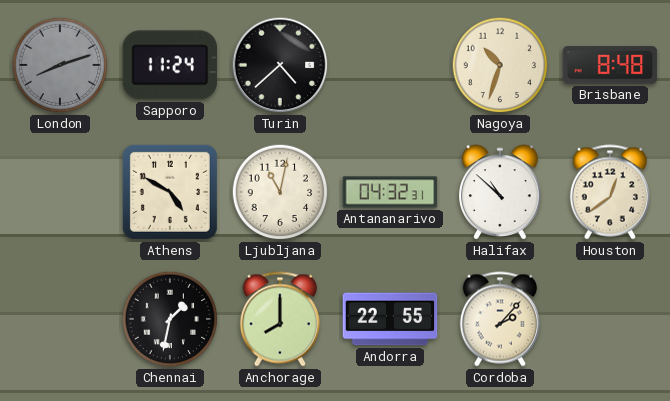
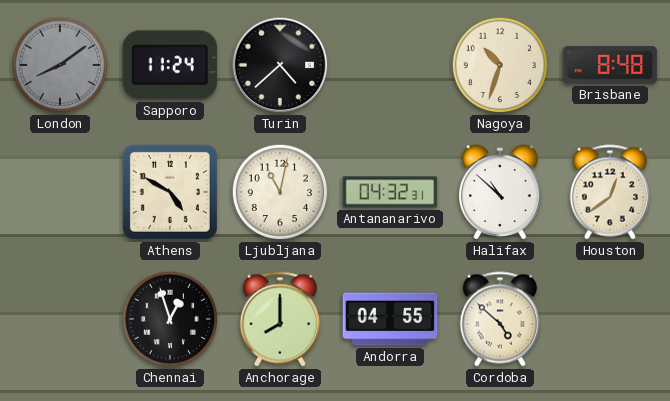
London: 8:12 -> 8:09 (60, 65)
Chennai: 1:32 -> 12:57 (170, 319)
Andorra: 22:55 -> 04:55 (390, 319)
Cordoba: 2:07 -> 4:52 (500, 319)
